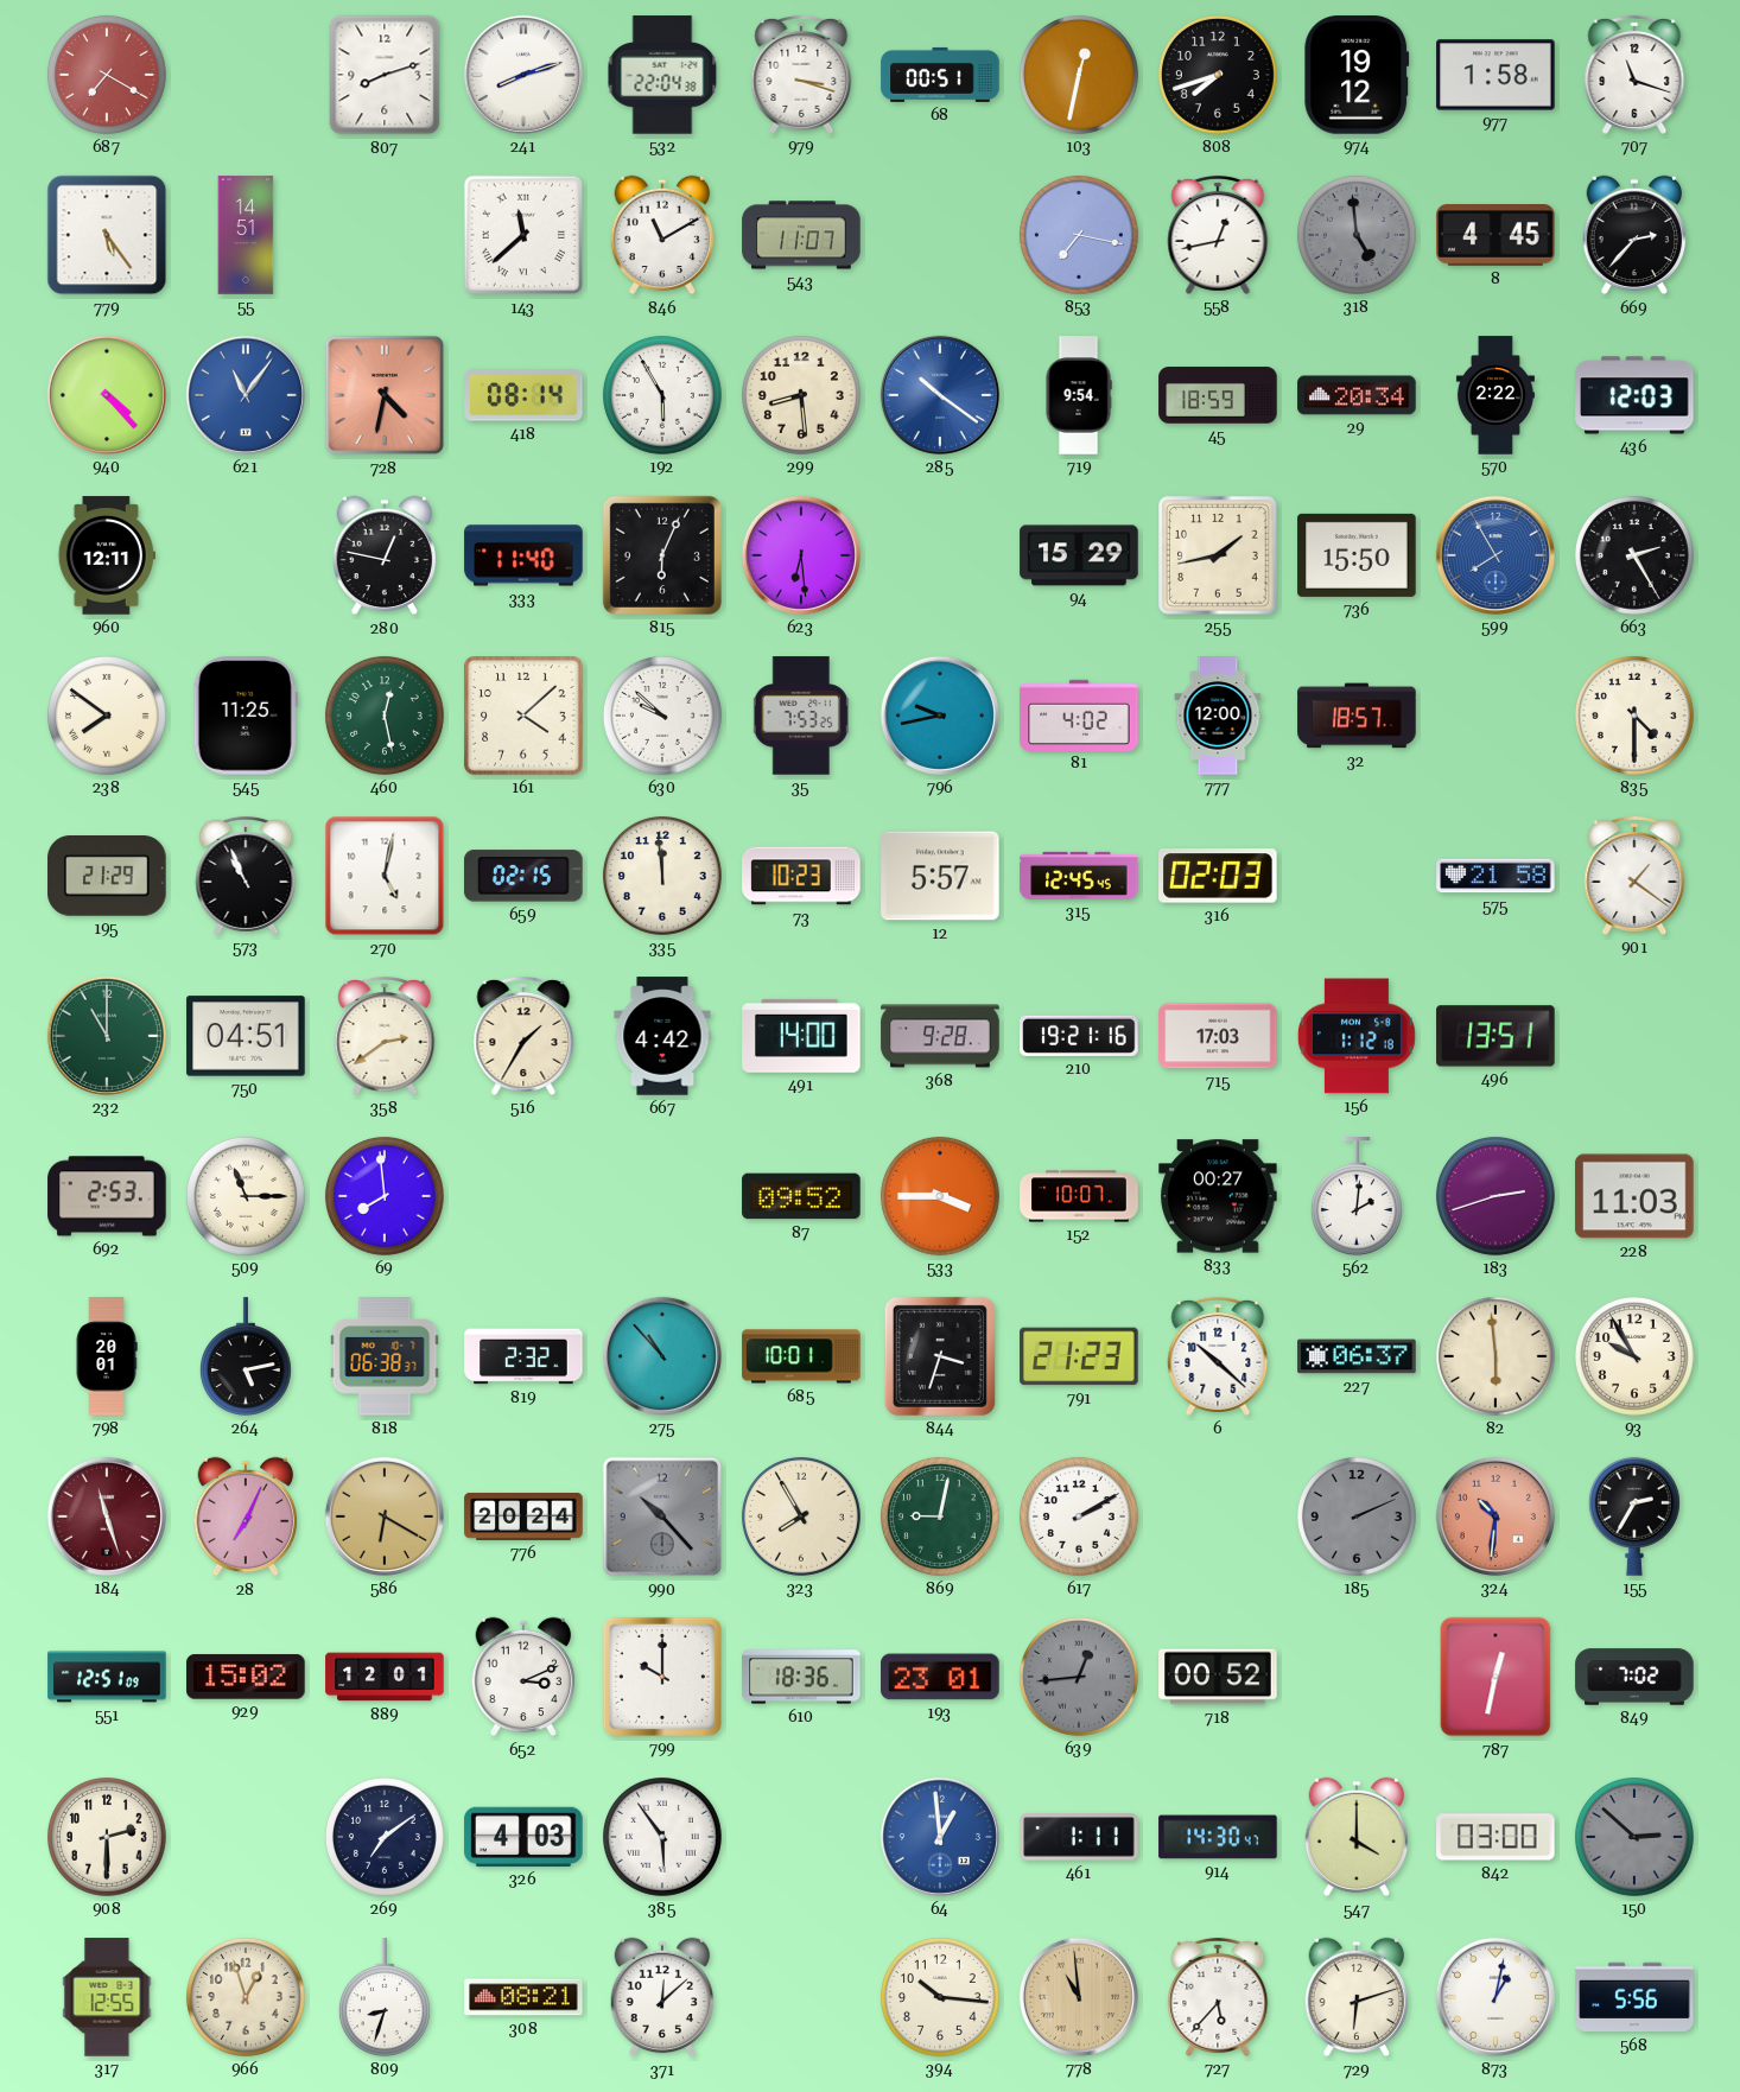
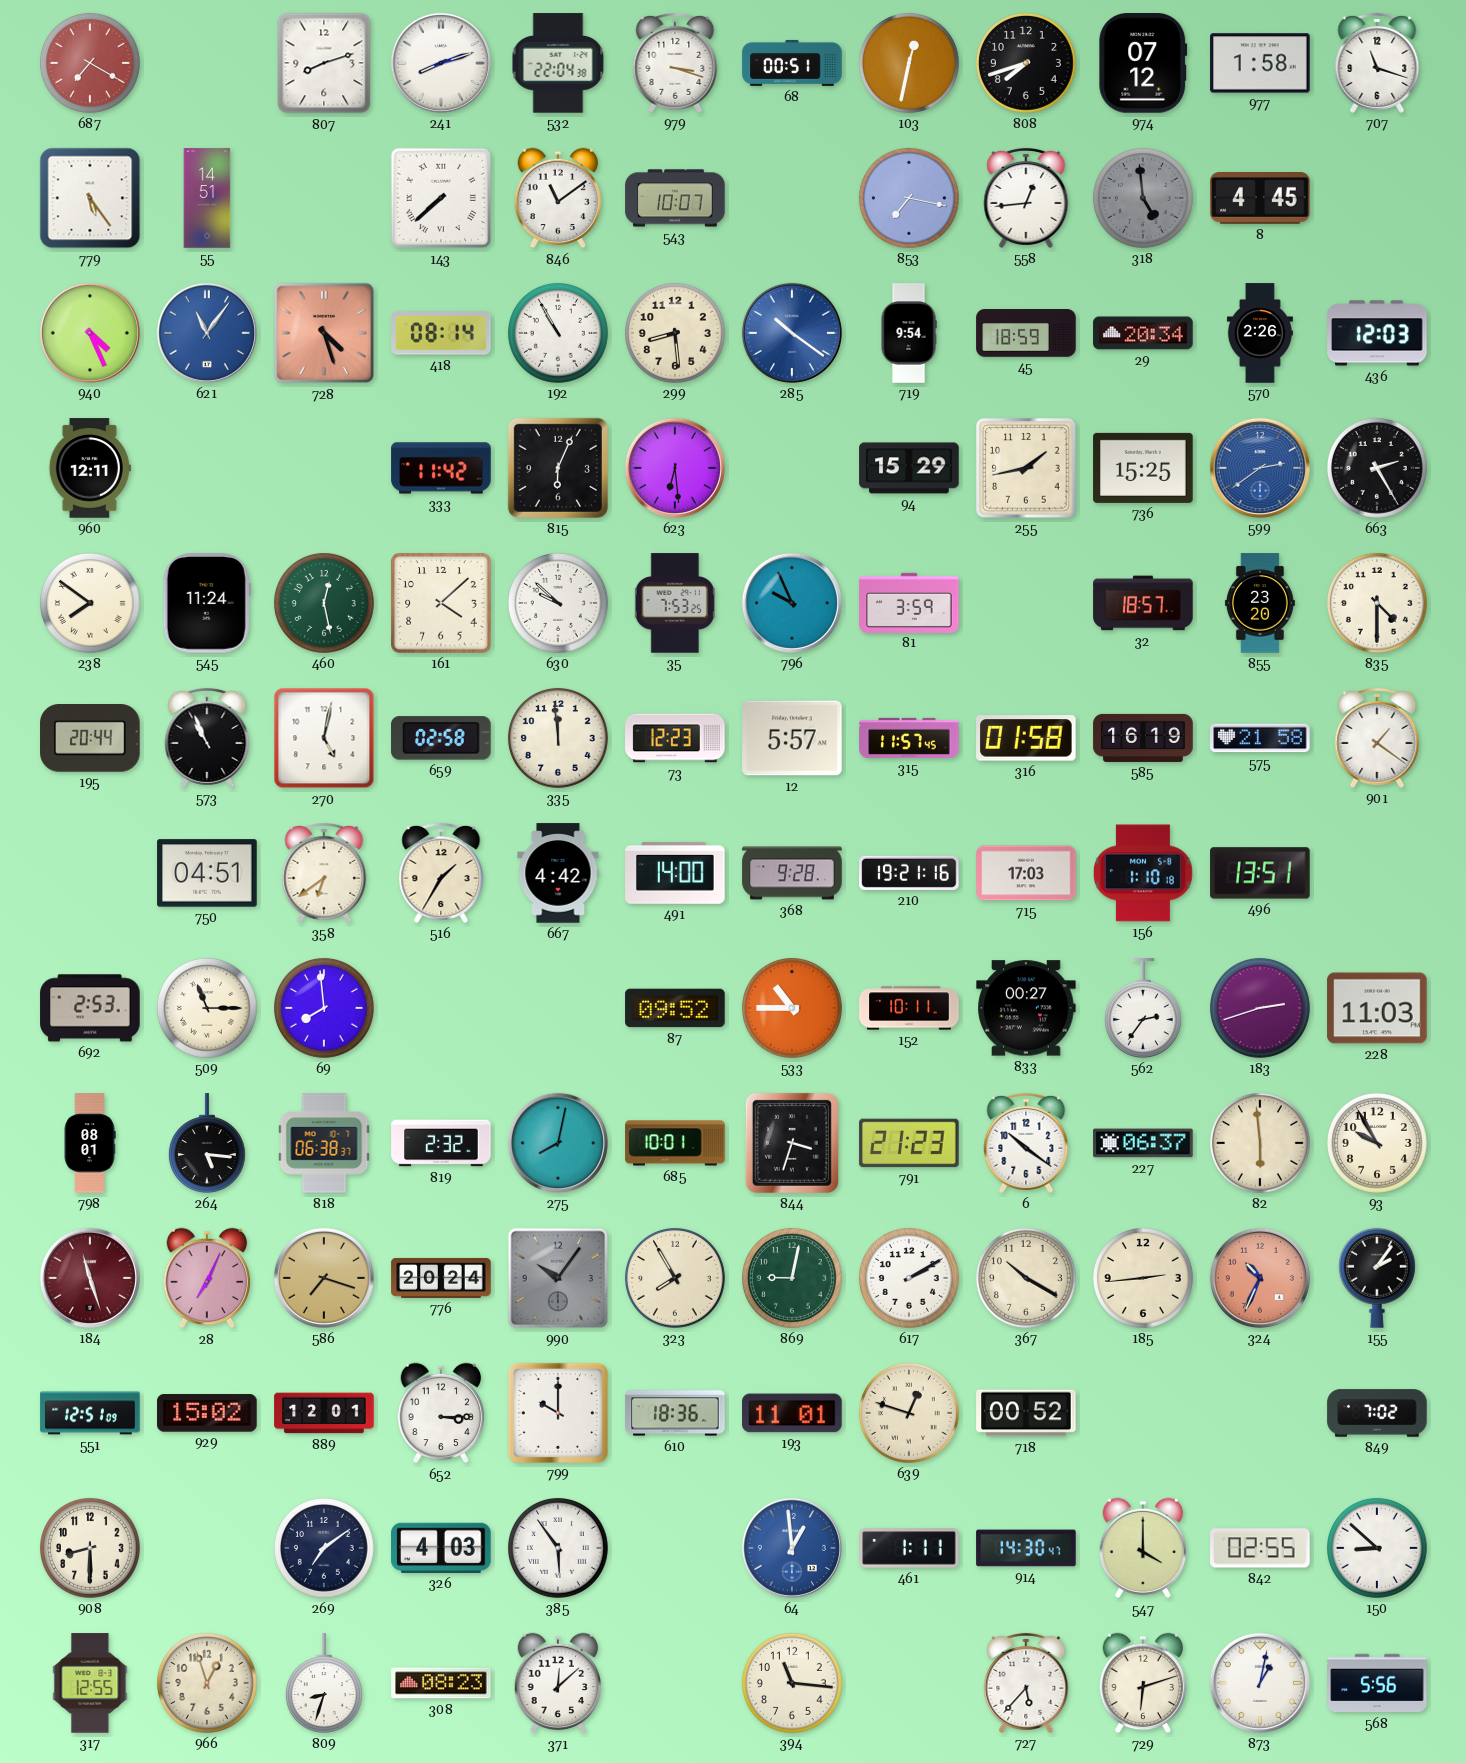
974: 19:12 -> 07:12 (1143, 63)
143: 11:38 -> 7:38 (441, 198)
846: 11:10 -> 11:09 (558, 198)
543: 11:07 -> 10:07 (675, 198)
558: 12:43 -> 12:44 (1026, 198)
669: 2:37 -> none (1634, 235)
940: 4:23 -> 4:26 (90, 333)
728: 4:32 -> 4:27 (324, 333)
192: 5:55 -> 10:55 (558, 333)
570: 2:22 -> 2:26 (1260, 333)
280: 12:47 -> none (385, 555)
333: 11:40 -> 11:42 (441, 468)
736: 15:50 -> 15:25 (1143, 468)
599: 7:55 -> 2:39 (1260, 468)
545: 11:25 -> 11:24 (207, 603)
796: 9:43 -> 9:56 (792, 603)
81: 4:02 -> 3:59 (909, 602)
777: 12:00 -> none (1218, 716)
855: none -> 23:20 (1260, 603)
195: 21:29 -> 20:44 (90, 739)
659: 02:15 -> 02:58 (441, 738)
73: 10:23 -> 12:23 (675, 738)
315: 12:45 -> 11:57 (909, 738)
316: 02:03 -> 01:58 (1026, 738)
585: none -> 16:19 (1143, 738)
232: 11:00 -> none (107, 1036)
358: 2:39 -> 6:39 (324, 873)
156: 1:12 -> 1:10 (1143, 873)
533: 3:45 -> 10:45 (792, 1008)
152: 10:07 -> 10:11 (909, 1008)
562: 2:01 -> 2:36 (1143, 1008)
798: 20:01 -> 08:01 (90, 1143)
264: 5:13 -> 5:16 (207, 1143)
275: 10:53 -> 8:02 (558, 1143)
6: 10:22 -> 10:21 (1026, 1143)
586: 6:20 -> 7:18 (324, 1278)
990: 10:23 -> 10:06 (558, 1278)
367: none -> 10:20 (1026, 1278)
185: 2:11 -> 2:44 (1143, 1278)
185 dial: grey -> cream (1143, 1278)
324: 10:31 -> 10:34 (1260, 1278)
155: 2:35 -> 2:06 (1377, 1278)
652: 3:11 -> 3:15 (441, 1413)
193: 23:01 -> 11:01 (792, 1413)
639: 12:44 -> 12:48 (909, 1413)
639 dial: grey -> cream (909, 1413)
787: 12:32 -> none (1495, 1677)
908: 2:30 -> 8:30 (90, 1548)
842: 03:00 -> 02:55 (1260, 1548)
150: 2:52 -> 8:52 (1377, 1548)
150 dial: grey -> white (1377, 1548)
308: 08:21 -> 08:23 (441, 1683)
394: 10:16 -> 11:16 (792, 1683)
778: 10:59 -> none (1079, 1997)
